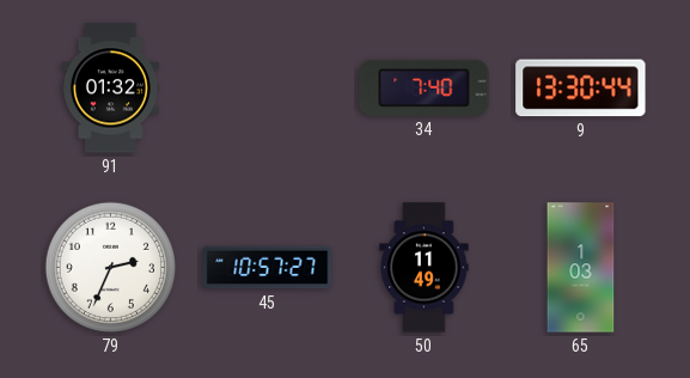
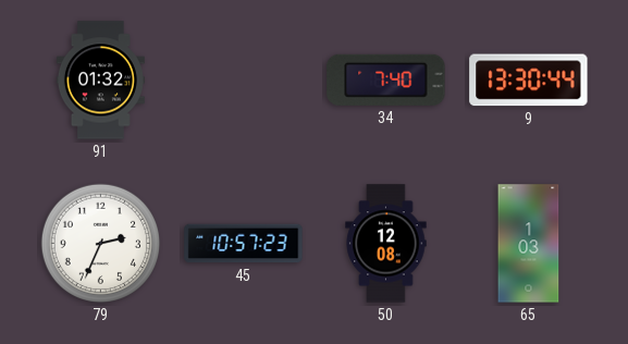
45: 10:57:27 -> 10:57:23 (244, 244)
50: 11:49 -> 12:08 (386, 244)
